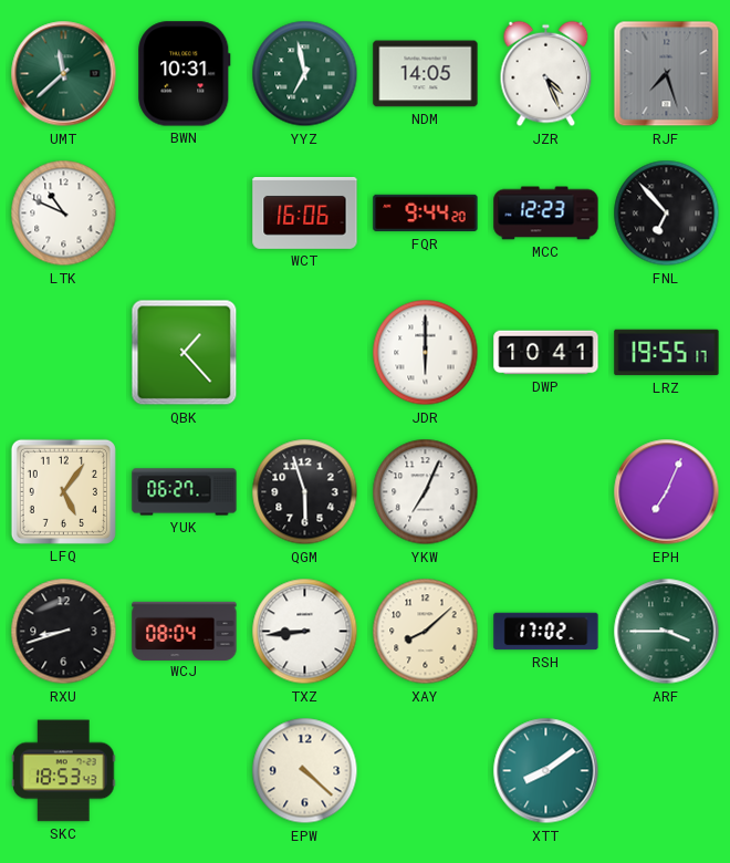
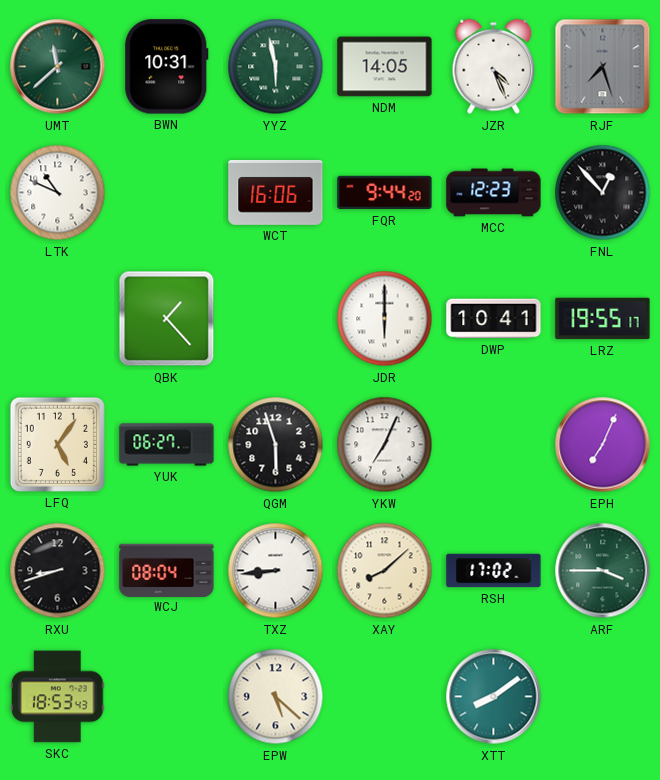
YYZ: 6:58 -> 5:58 (276, 67)
FNL: 6:53 -> 12:53 (603, 193)
EPW: 4:22 -> 5:22 (276, 697)
